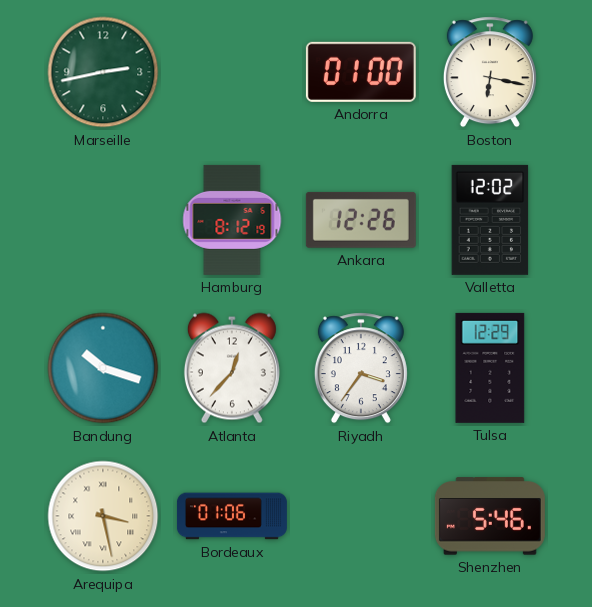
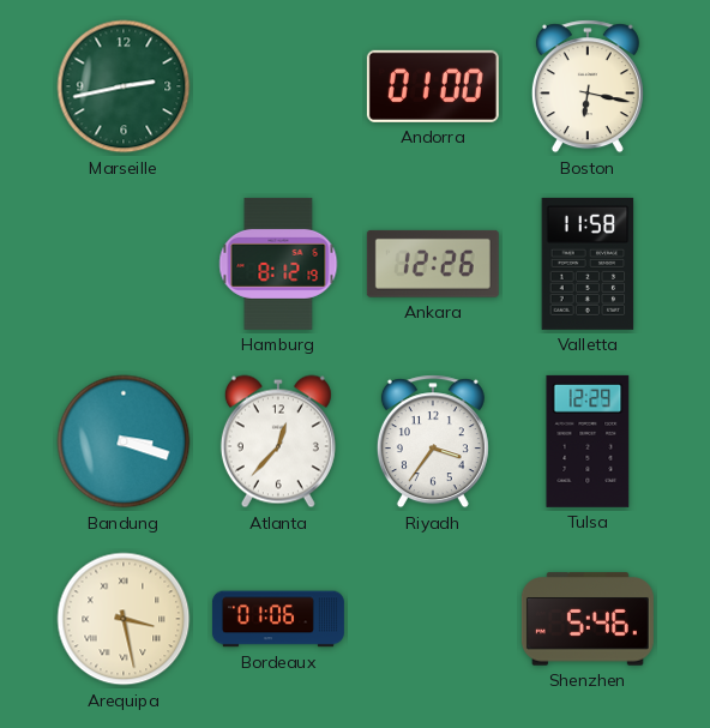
Valletta: 12:02 -> 11:58 (588, 264)
Bandung: 10:18 -> 3:18 (124, 441)
